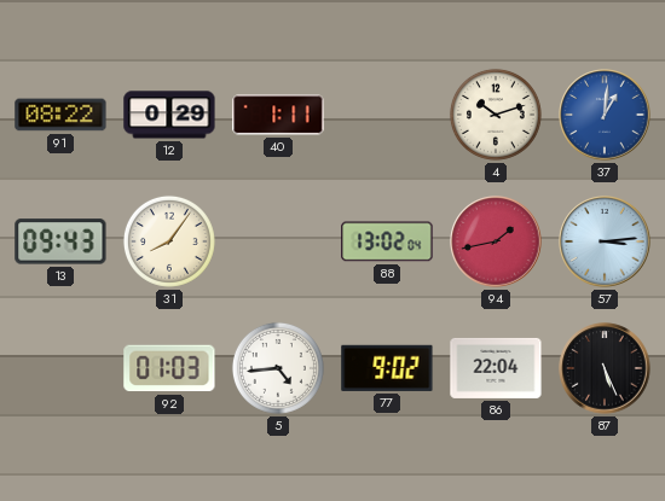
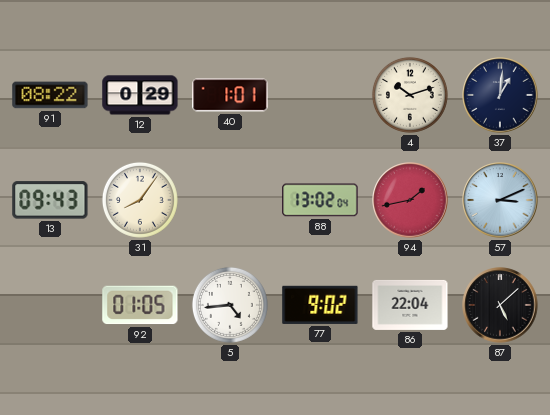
40: 1:11 -> 1:01 (230, 95)
37 dial: blue -> navy (500, 95)
57: 3:14 -> 3:11 (500, 200)
92: 01:03 -> 01:05 (140, 305)
87: 5:26 -> 5:08 (500, 305)
